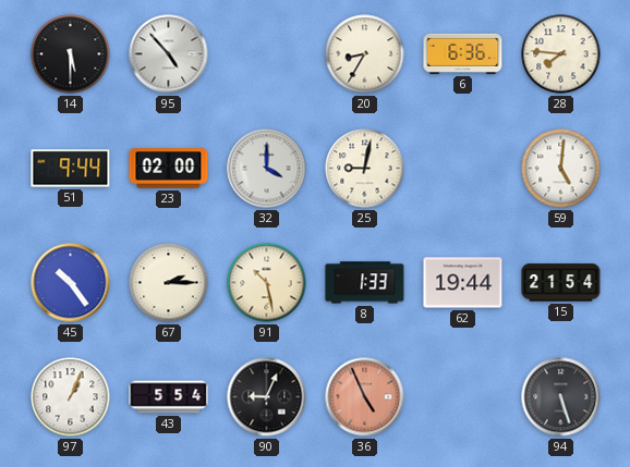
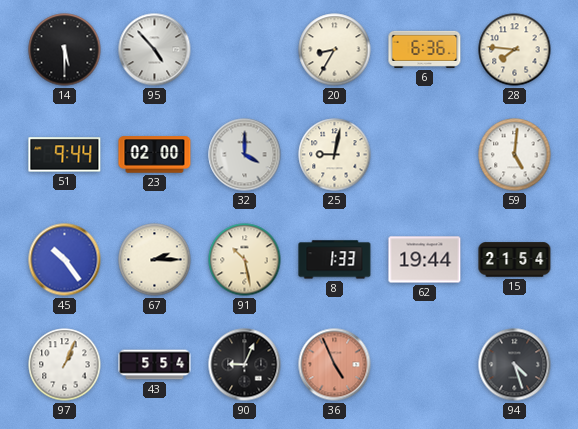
94: 5:27 -> 4:27 (515, 365)
